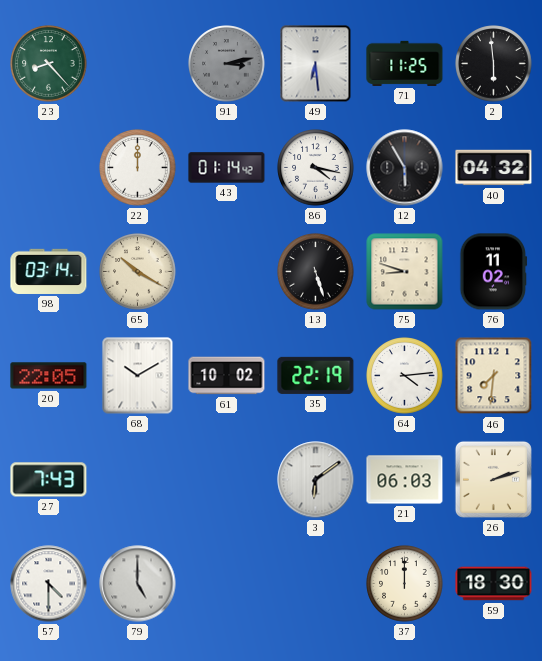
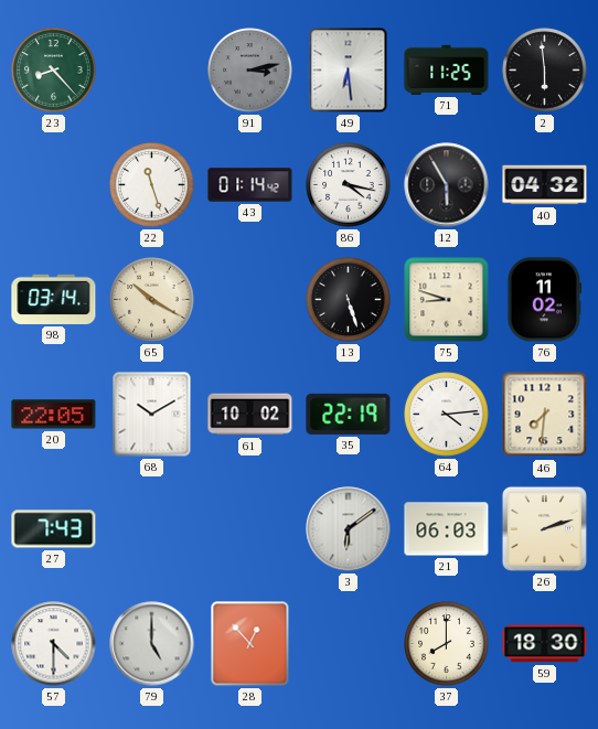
22: 12:00 -> 11:27 (152, 185)
28: none -> 12:53 (250, 644)
37: 12:00 -> 8:00 (447, 644)
